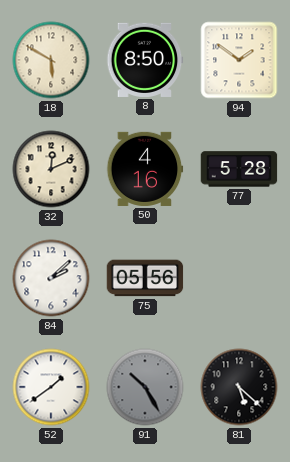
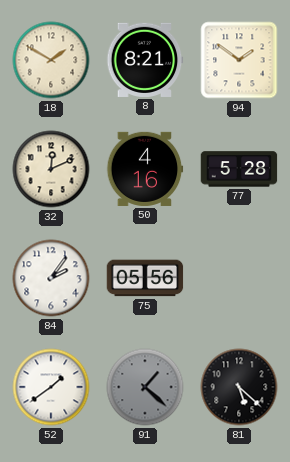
18: 5:50 -> 1:50 (51, 60)
8: 8:50 -> 8:21 (145, 60)
84: 2:08 -> 2:06 (51, 278)
91: 10:25 -> 1:22 (145, 387)
